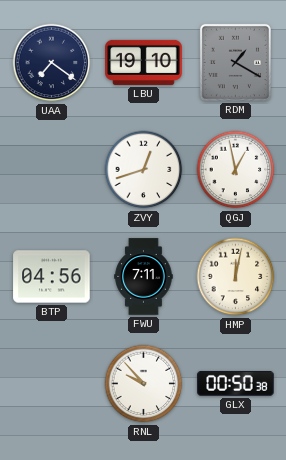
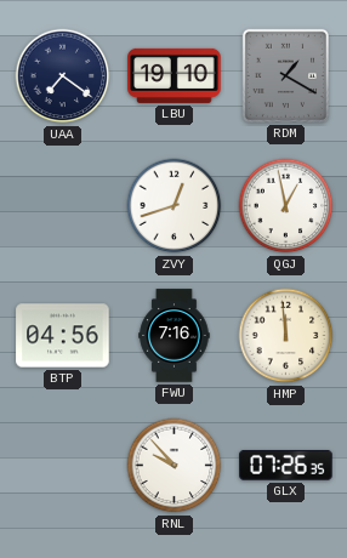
FWU: 7:11 -> 7:16 (175, 336)
HMP: 12:02 -> 11:59 (286, 336)
GLX: 00:50 -> 07:26 (286, 466)
